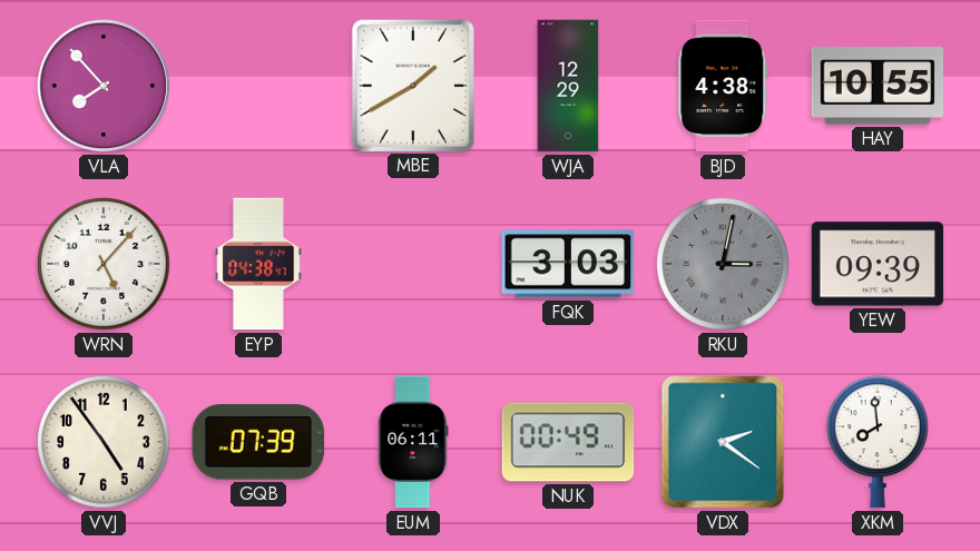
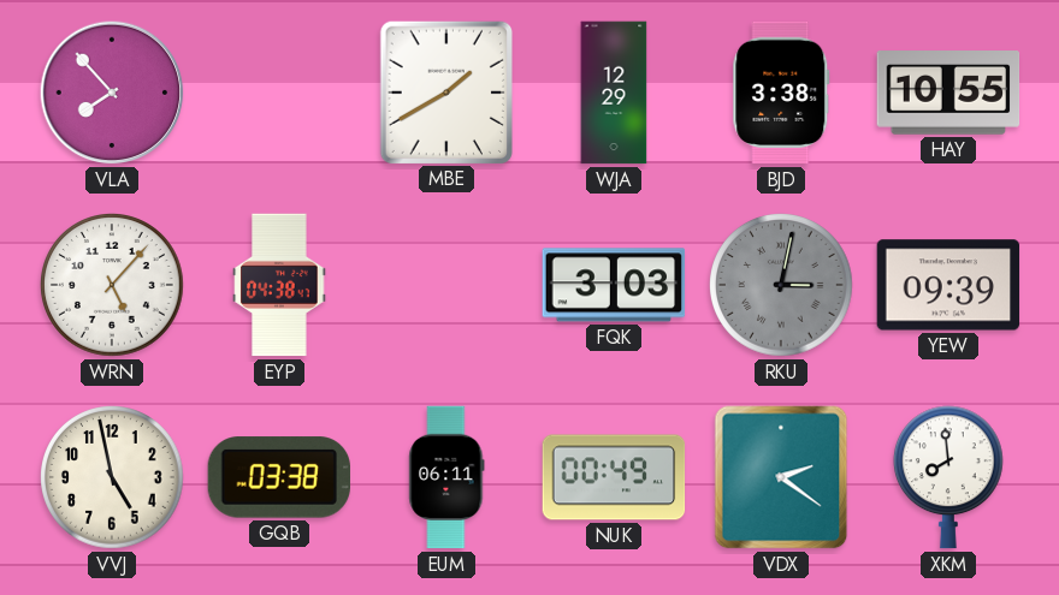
BJD: 4:38 -> 3:38 (781, 93)
VVJ: 4:54 -> 4:58 (113, 478)
GQB: 07:39 -> 03:38 (278, 477)
